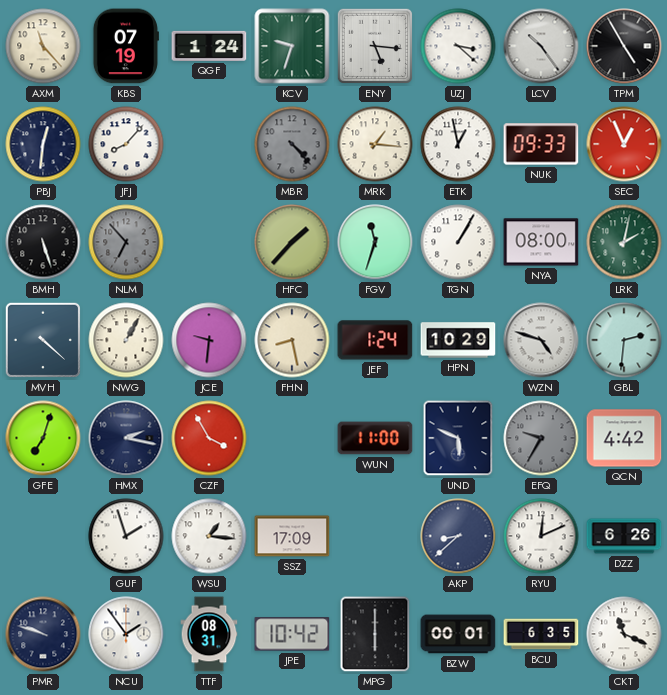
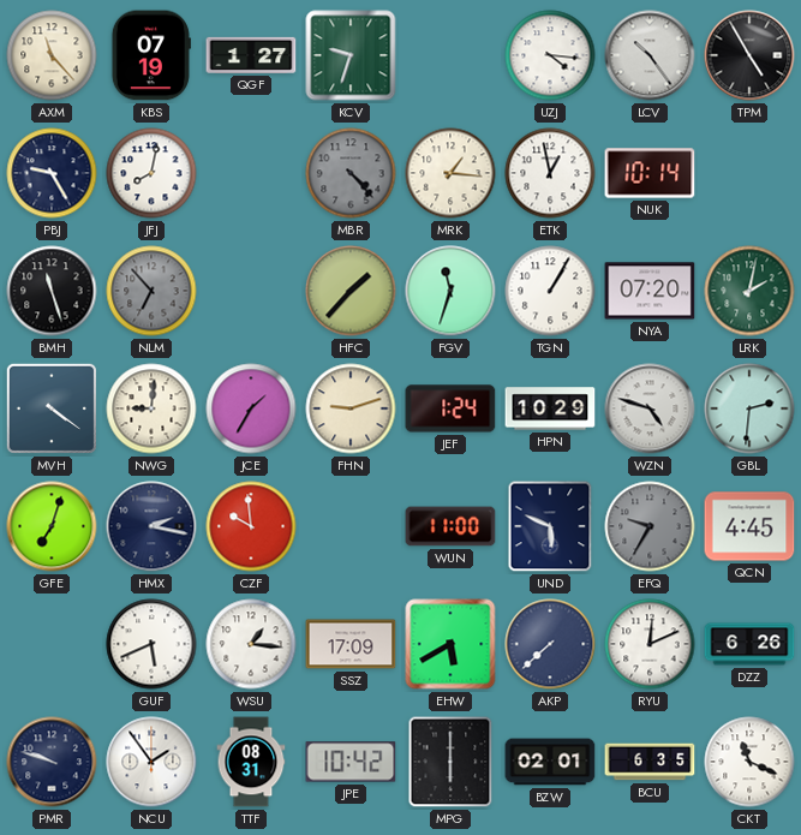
QGF: 1:24 -> 1:27 (251, 55)
ENY: 5:16 -> none (375, 46)
UZJ: 3:22 -> 4:16 (550, 55)
PBJ: 12:31 -> 9:25 (52, 173)
JFJ: 8:07 -> 8:02 (151, 173)
NUK: 09:33 -> 10:14 (650, 173)
SEC: 12:56 -> none (624, 144)
BMH: 5:27 -> 11:27 (52, 291)
NYA: 08:00 -> 07:20 (650, 291)
MVH: 4:22 -> 4:21 (52, 408)
NWG: 1:05 -> 9:01 (151, 408)
JCE: 9:31 -> 1:35 (251, 408)
FHN: 8:28 -> 9:12 (351, 408)
CZF: 3:55 -> 9:59 (251, 526)
QCN: 4:42 -> 4:45 (749, 526)
GUF: 1:57 -> 5:41 (151, 644)
EHW: none -> 5:40 (450, 644)
AKP: 8:38 -> 7:38 (550, 644)
BZW: 00:01 -> 02:01 (550, 762)
